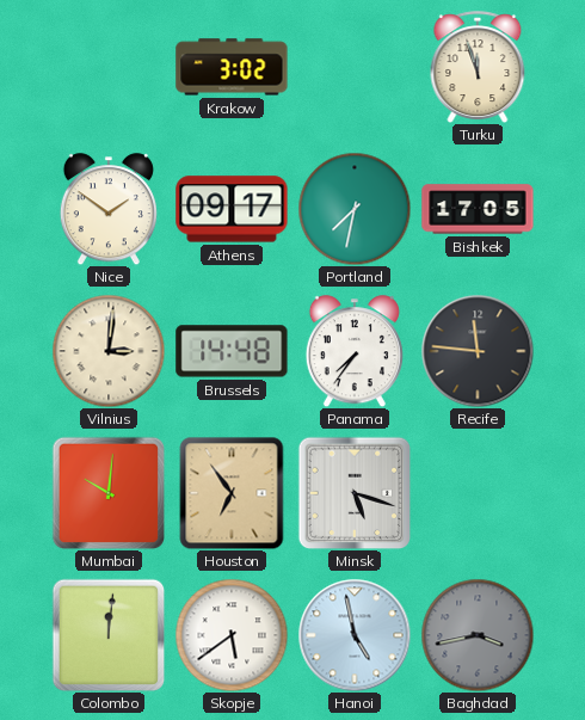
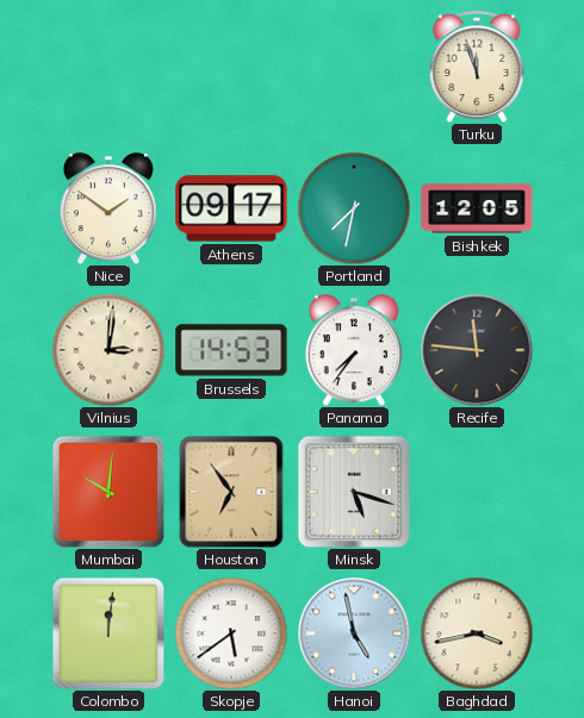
Krakow: 3:02 -> none (232, 67)
Bishkek: 17:05 -> 12:05 (477, 208)
Brussels: 14:48 -> 14:53 (231, 350)
Baghdad dial: grey -> cream (477, 633)
